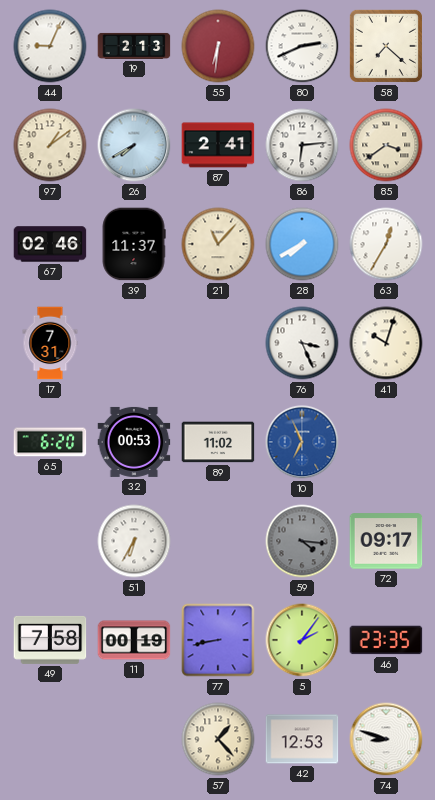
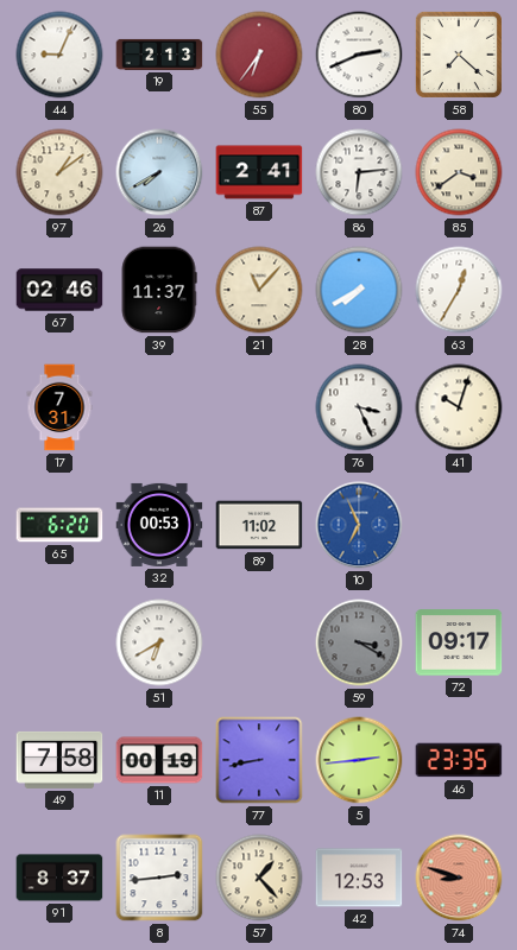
55: 6:31 -> 6:36 (259, 55)
51: 6:35 -> 6:40 (159, 642)
59: 4:16 -> 3:20 (359, 642)
5: 2:06 -> 2:44 (359, 760)
91: none -> 8:37 (59, 878)
8: none -> 2:44 (159, 878)
74 dial: white -> salmon (459, 878)
